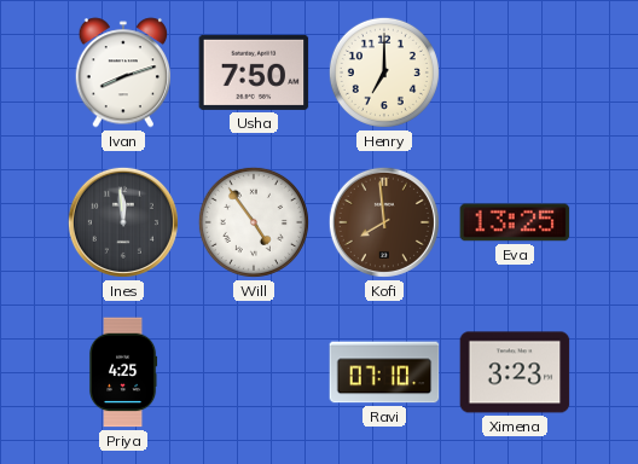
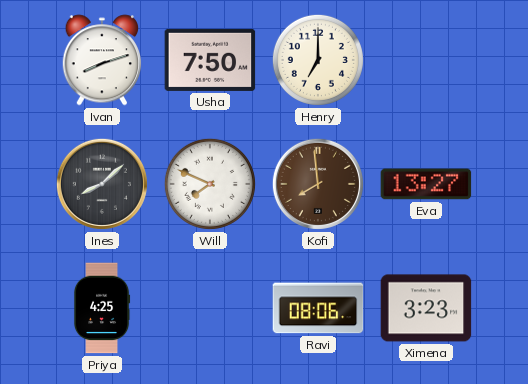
Ines: 11:59 -> 8:08 (102, 184)
Will: 4:54 -> 7:49 (210, 184)
Eva: 13:25 -> 13:27 (426, 184)
Ravi: 07:10 -> 08:06 (318, 308)
